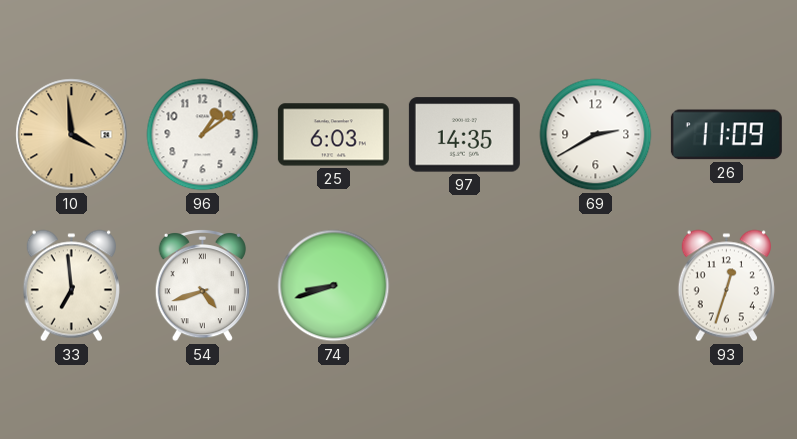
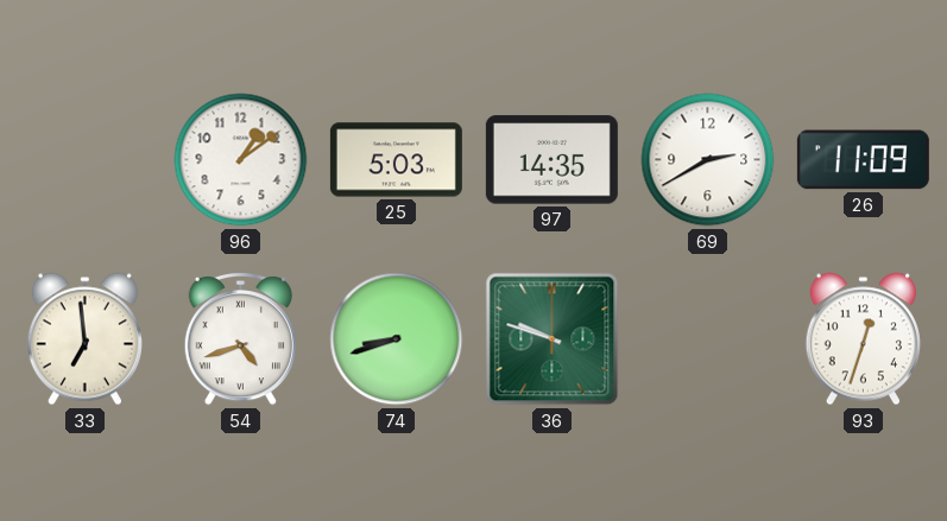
10: 3:59 -> none (72, 135)
25: 6:03 -> 5:03 (396, 160)
36: none -> 9:48 (553, 339)
